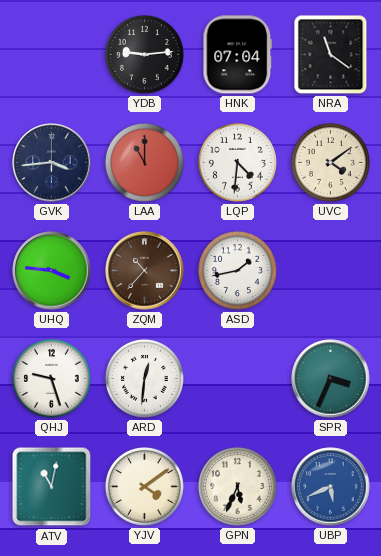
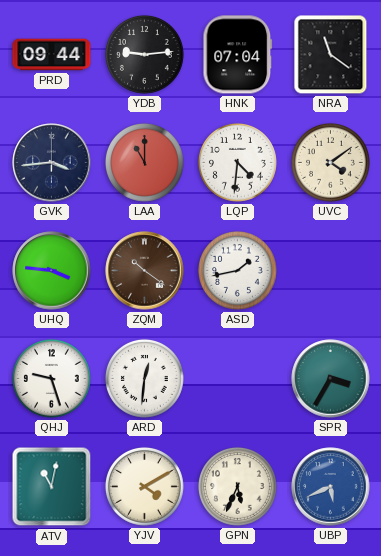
PRD: none -> 09:44 (52, 55)
ZQM: 10:37 -> 10:21 (145, 271)
SPR: 3:34 -> 3:35 (331, 379)
YJV: 4:09 -> 4:10 (145, 487)
